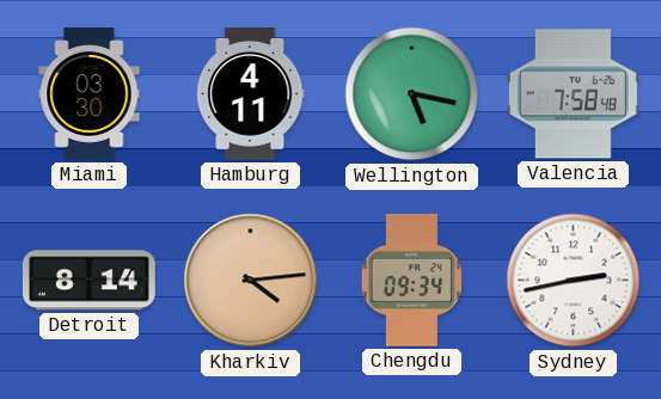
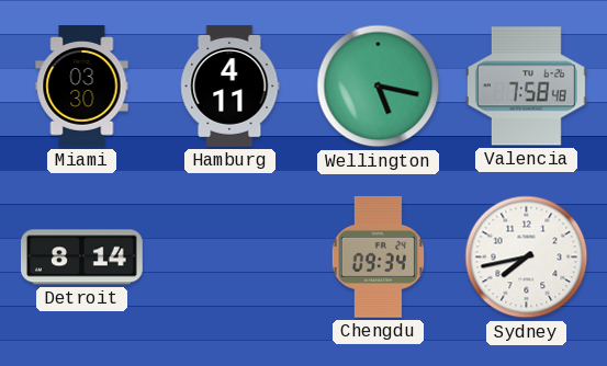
Kharkiv: 4:14 -> none (251, 281)
Sydney: 2:43 -> 7:43 (527, 258)
